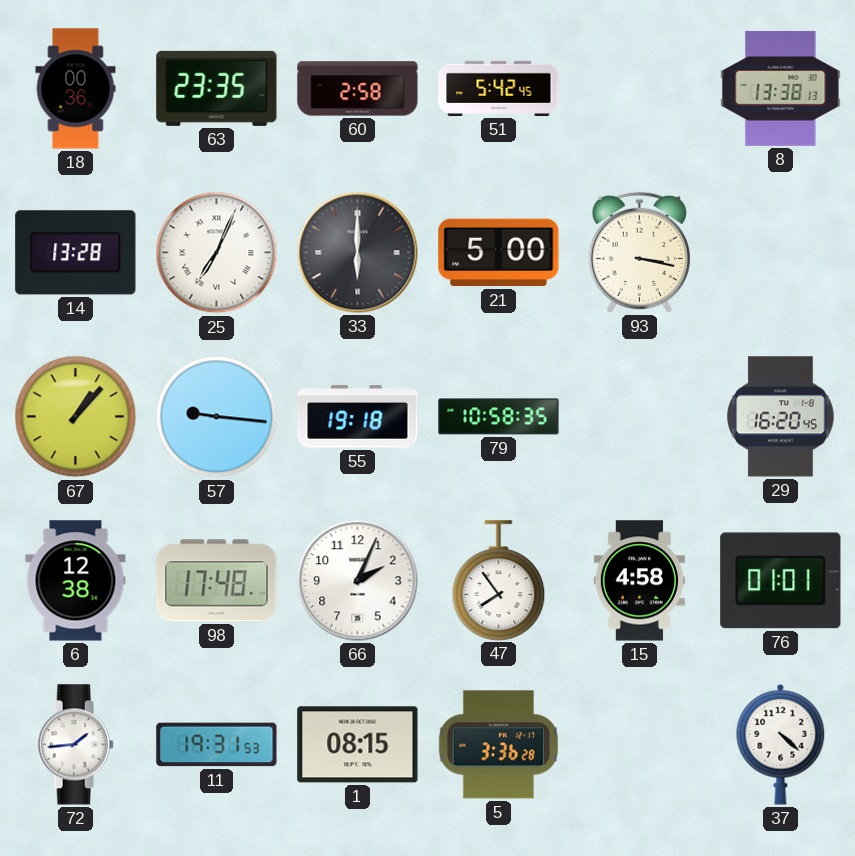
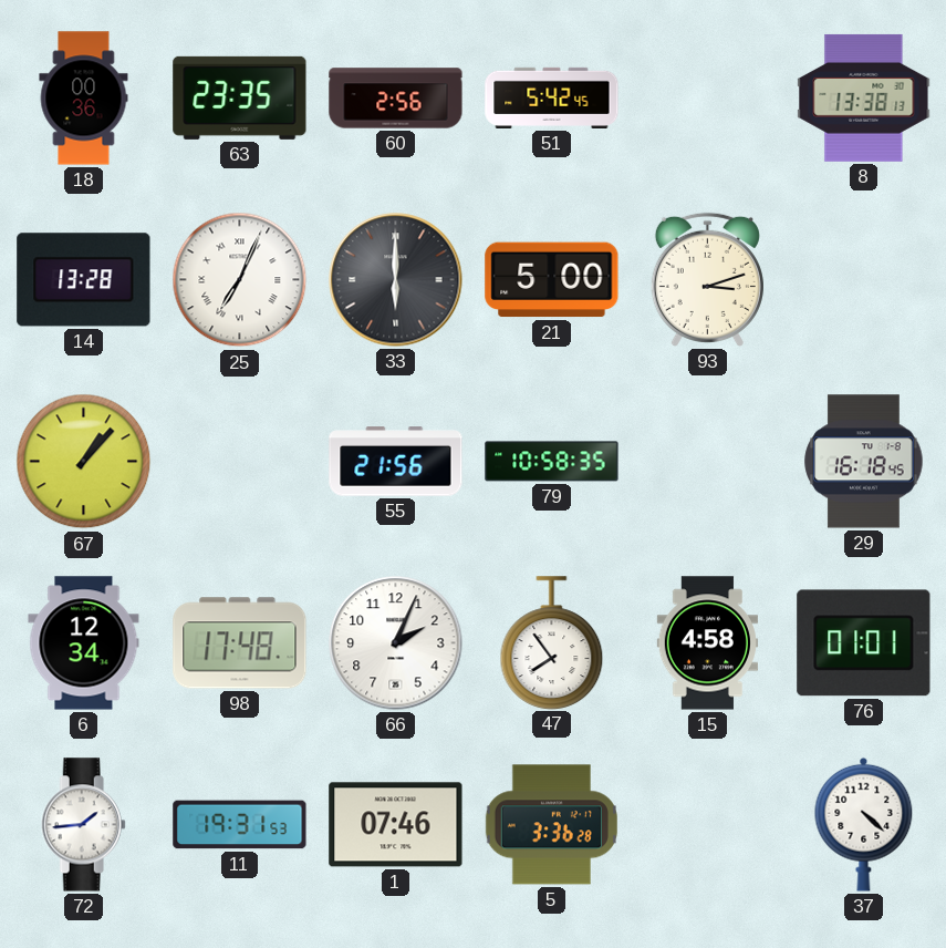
60: 2:58 -> 2:56 (396, 99)
93: 3:17 -> 3:12 (707, 279)
57: 9:16 -> none (217, 417)
55: 19:18 -> 21:56 (396, 462)
29: 16:20 -> 16:18 (864, 462)
6: 12:38 -> 12:34 (84, 643)
1: 08:15 -> 07:46 (396, 825)
